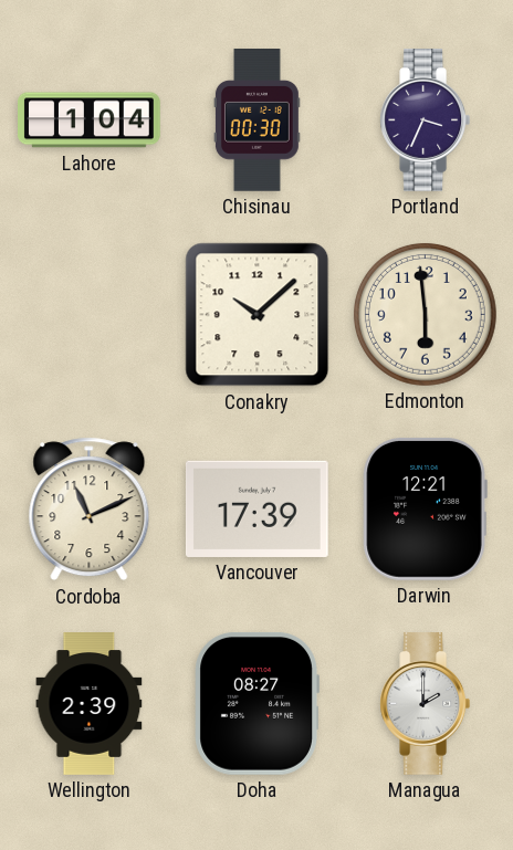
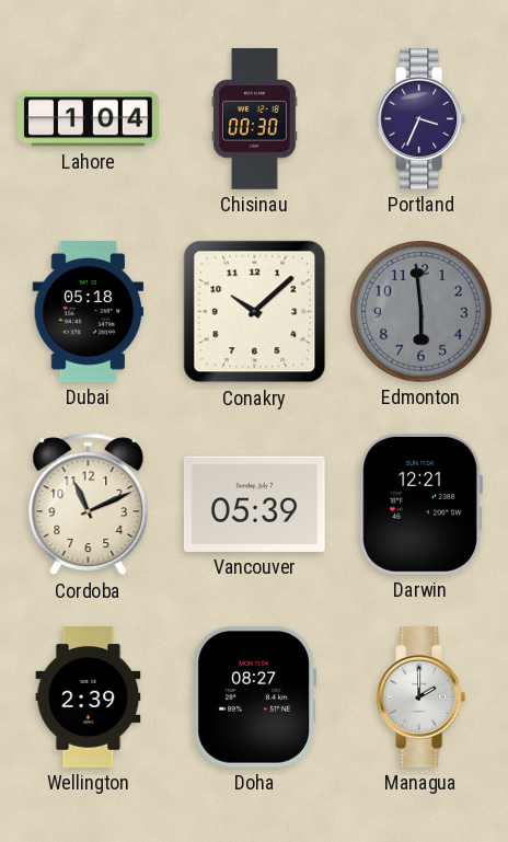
Dubai: none -> 05:18 (89, 312)
Edmonton dial: cream -> grey (420, 311)
Vancouver: 17:39 -> 05:39 (254, 504)
